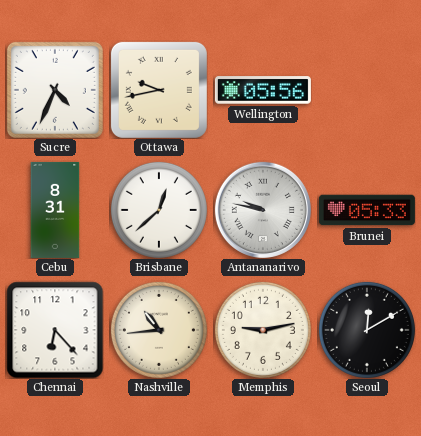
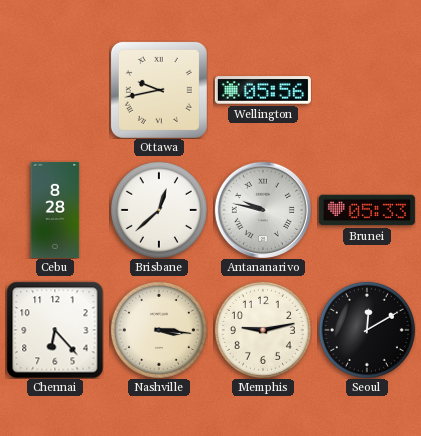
Sucre: 4:34 -> none (55, 90)
Cebu: 8:31 -> 8:28 (55, 210)
Nashville: 10:44 -> 3:16 (159, 330)
